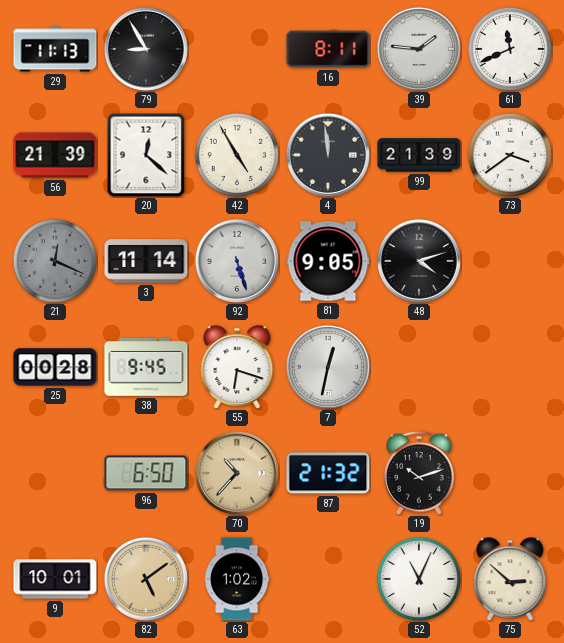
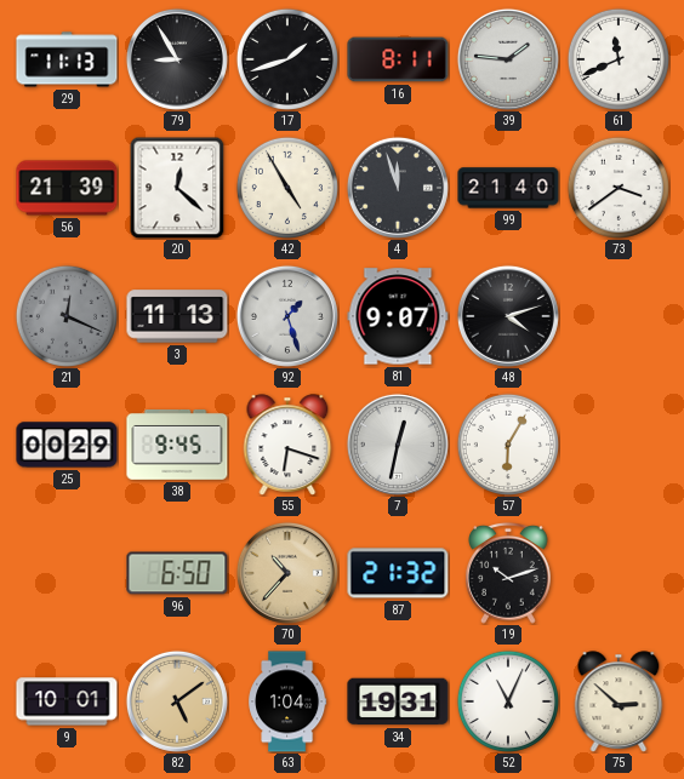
17: none -> 1:42 (287, 59)
4: 11:59 -> 11:57 (398, 188)
99: 21:39 -> 21:40 (508, 188)
3: 11:14 -> 11:13 (177, 316)
92: 5:27 -> 1:27 (287, 316)
81: 9:05 -> 9:07 (398, 316)
25: 00:28 -> 00:29 (67, 445)
57: none -> 6:05 (508, 445)
63: 1:02 -> 1:04 (289, 701)
34: none -> 19:31 (398, 701)
